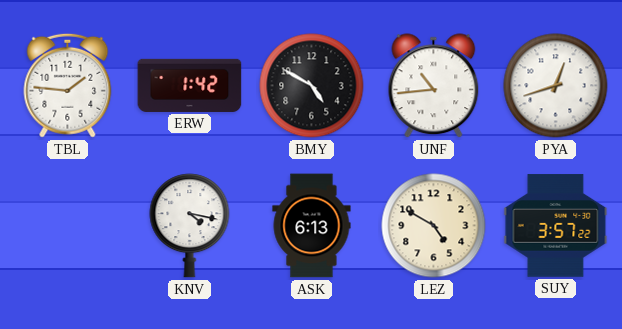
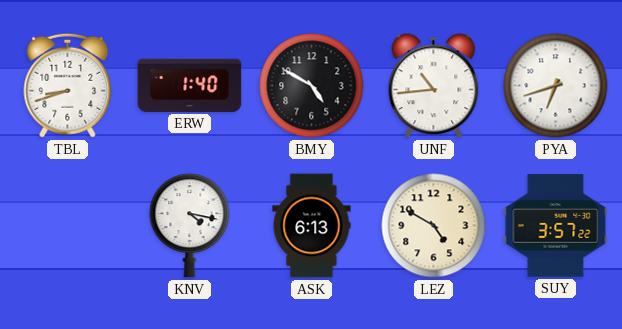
TBL: 1:46 -> 8:42 (68, 85)
ERW: 1:42 -> 1:40 (190, 85)
PYA: 12:42 -> 6:42 (556, 86)
